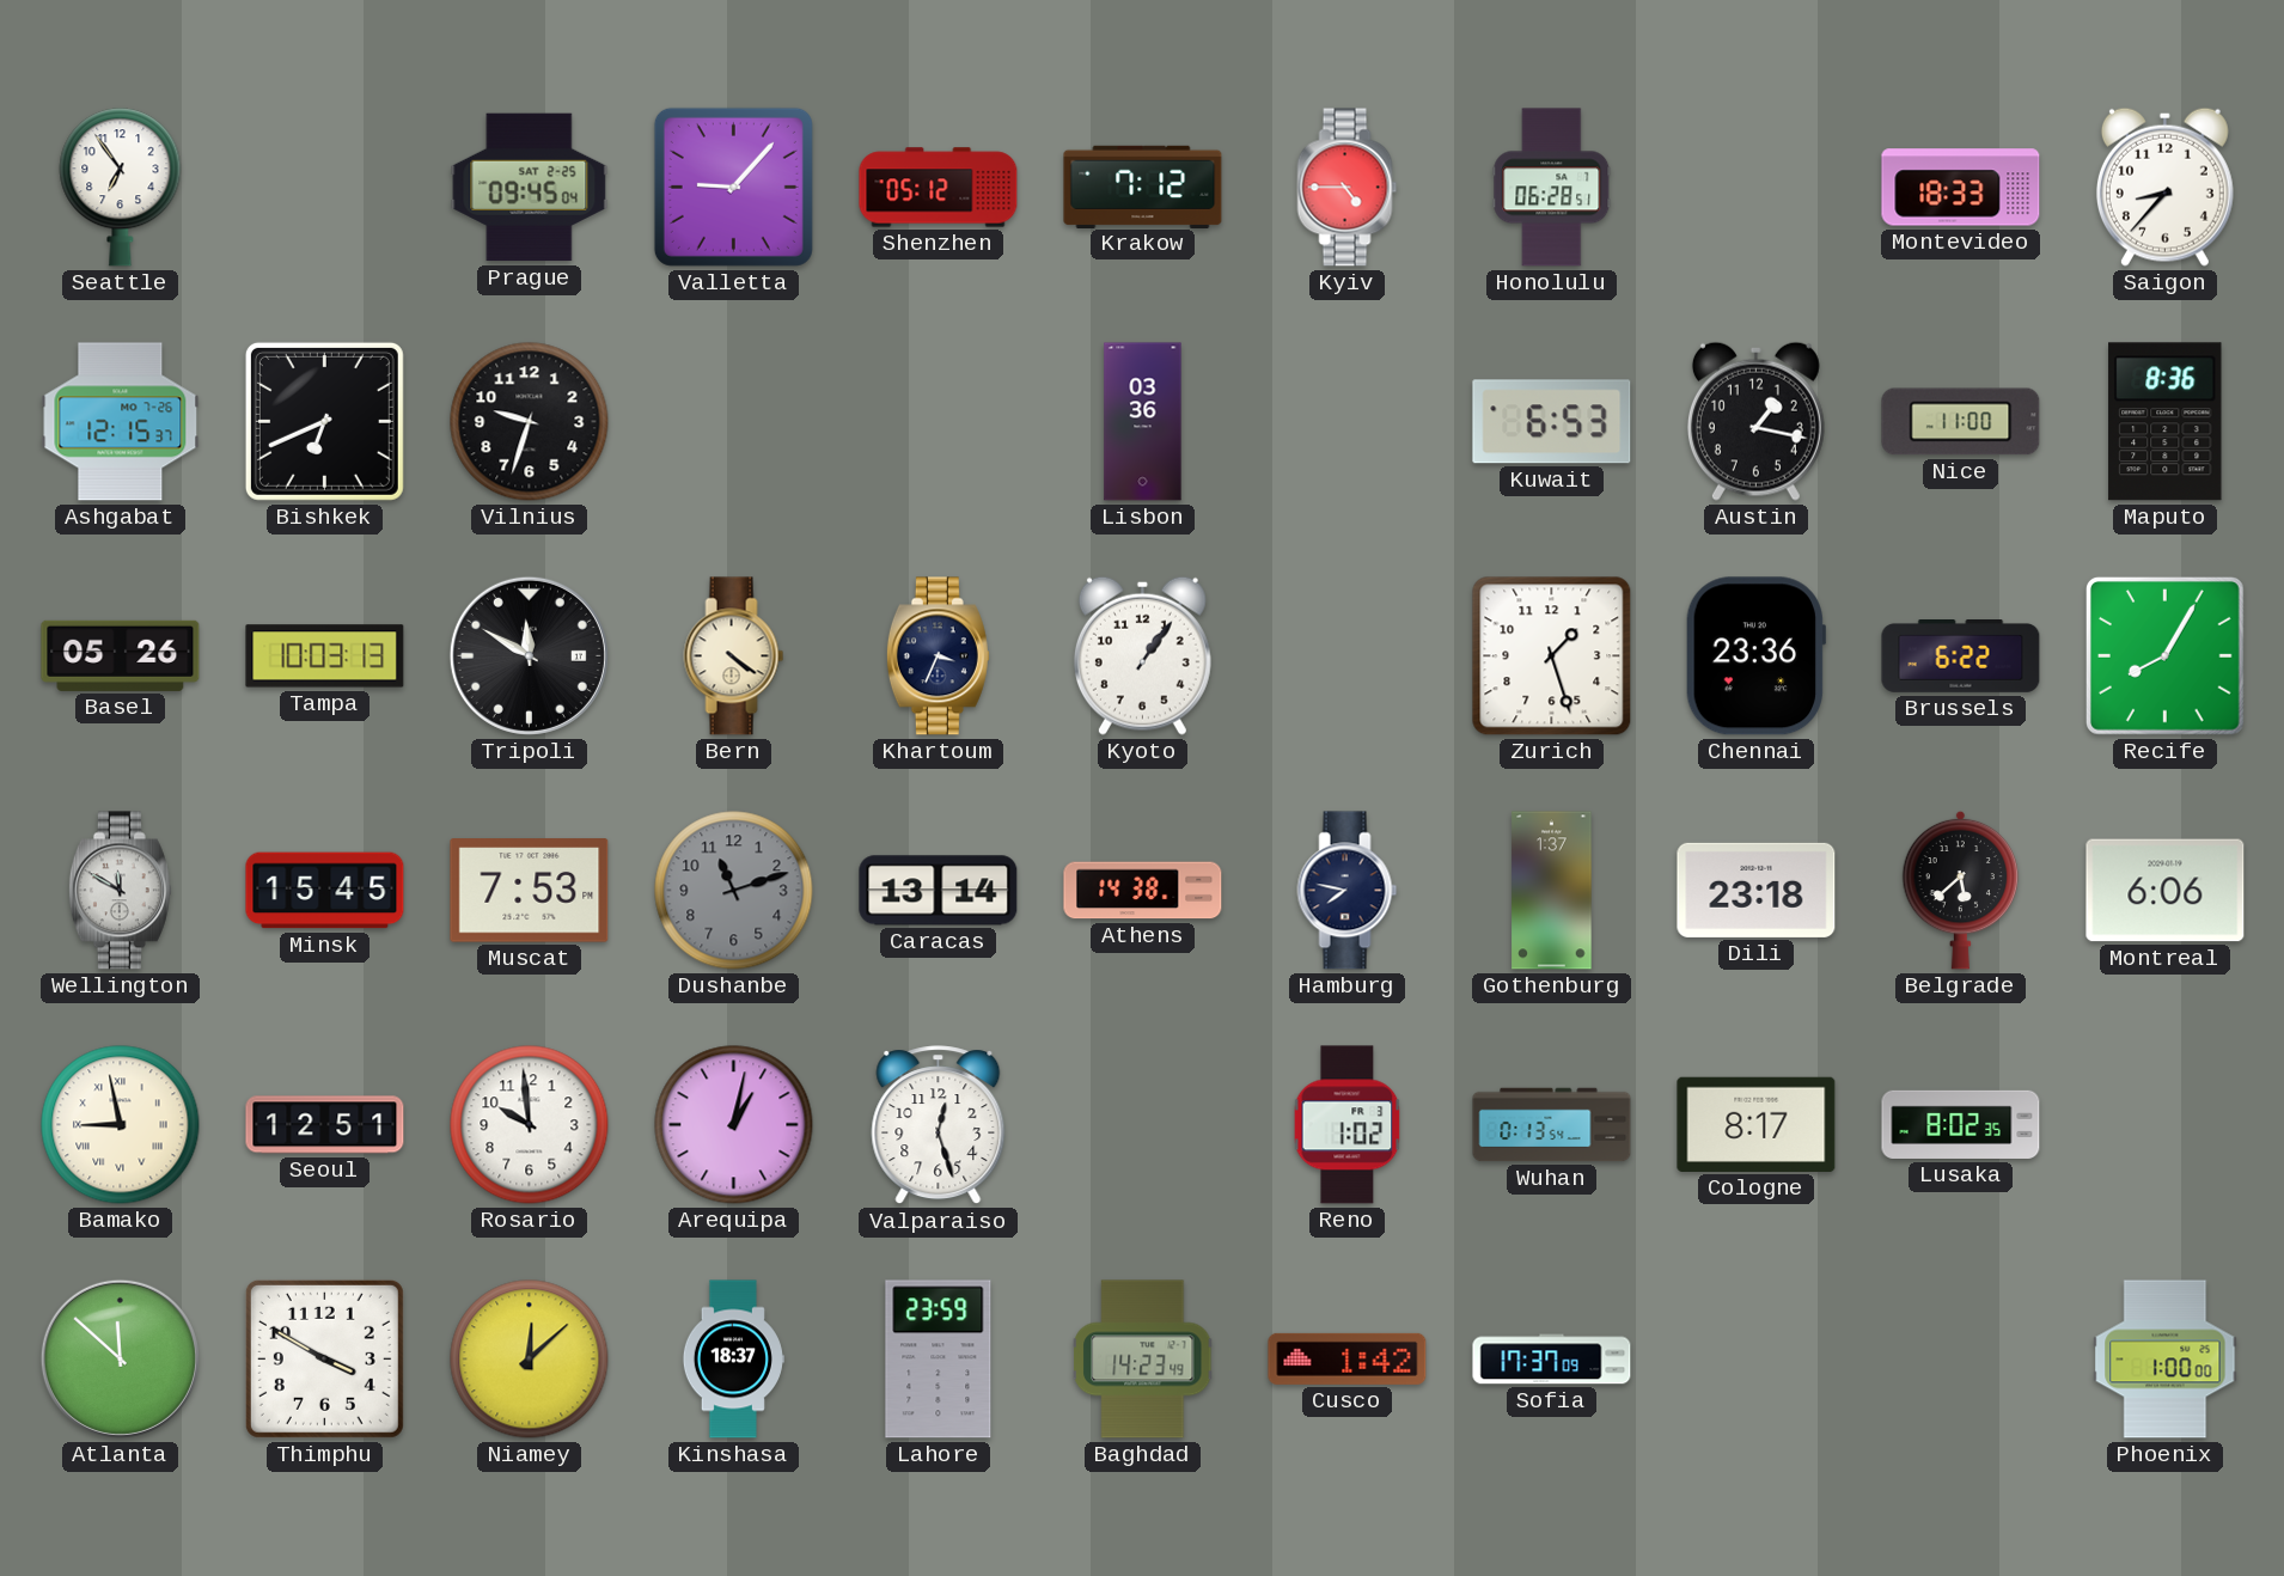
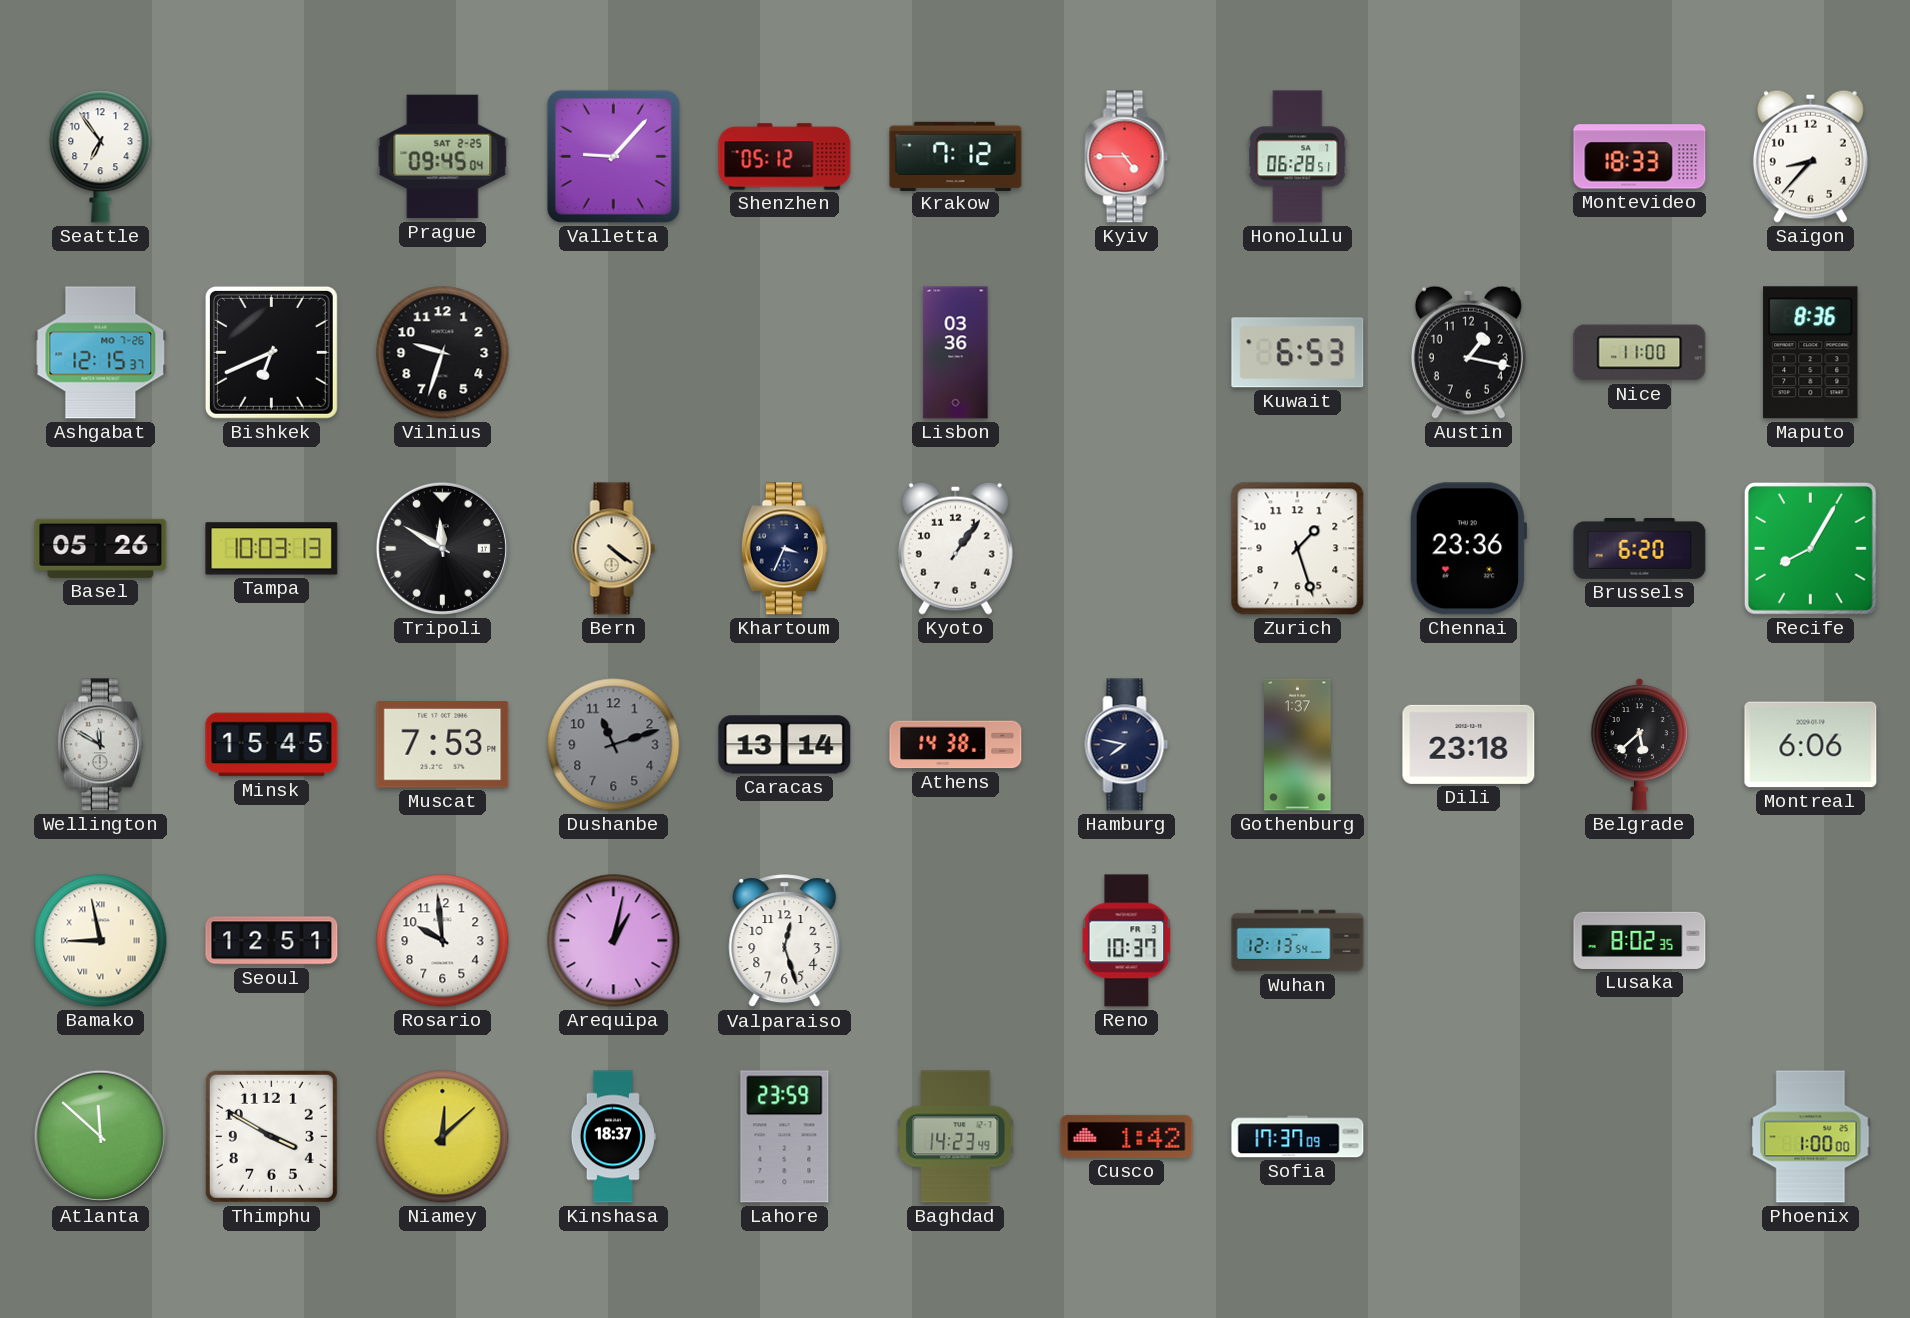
Brussels: 6:22 -> 6:20 (1640, 549)
Reno: 1:02 -> 10:37 (1127, 941)
Wuhan: 0:13 -> 12:13 (1298, 941)
Cologne: 8:17 -> none (1757, 1124)
